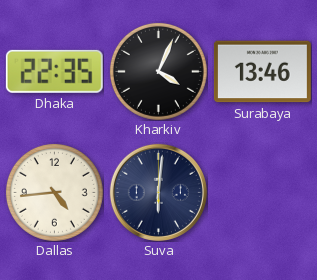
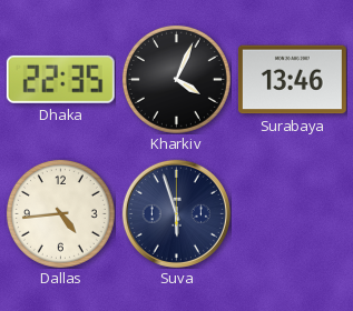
Suva: 6:01 -> 5:57 (176, 213)
